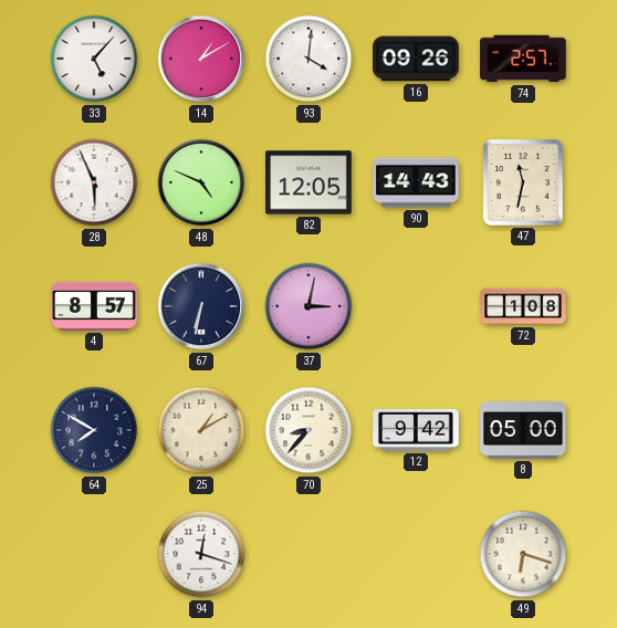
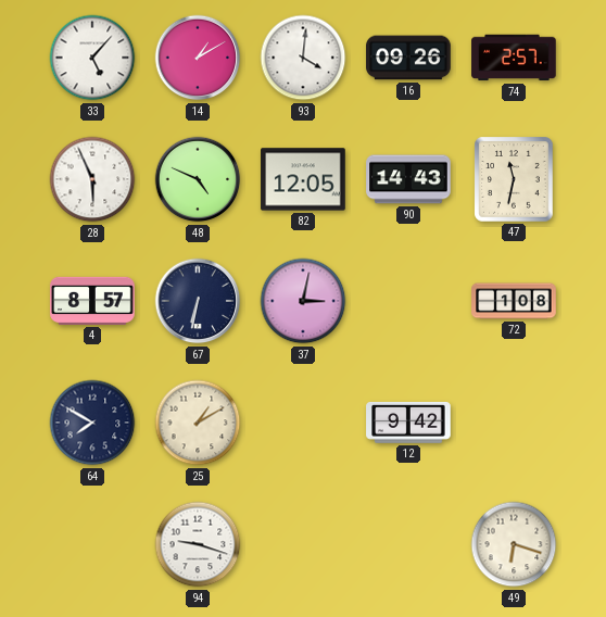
70: 8:37 -> none (308, 430)
8: 05:00 -> none (523, 430)
94: 12:18 -> 9:18 (198, 544)
